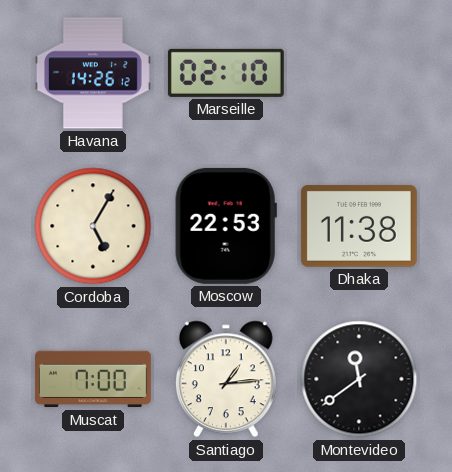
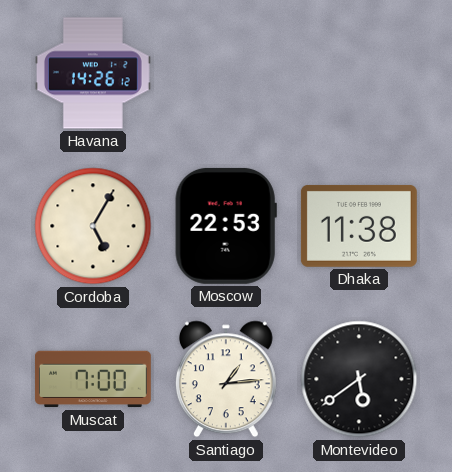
Marseille: 02:10 -> none (226, 73)
Montevideo: 11:39 -> 5:39 (359, 379)
